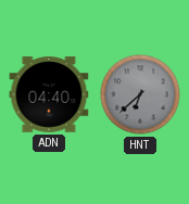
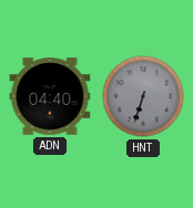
HNT: 6:38 -> 6:33 (143, 96)
